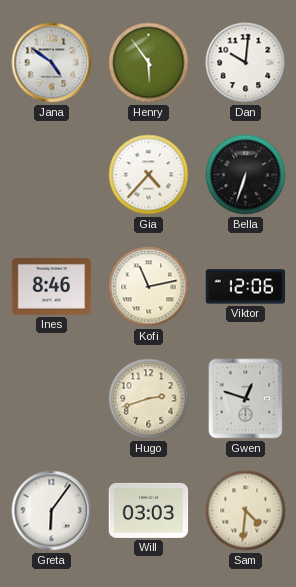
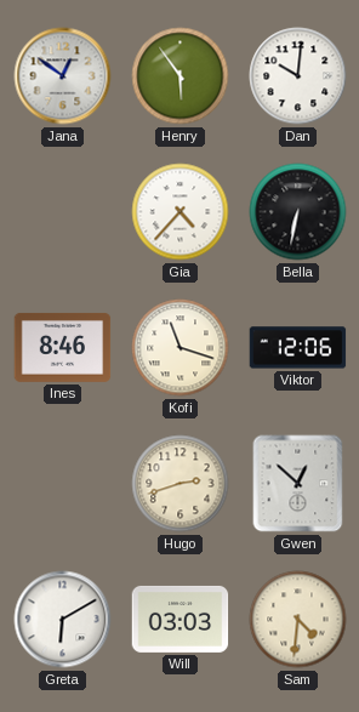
Jana: 4:51 -> 12:51 (63, 76)
Bella: 6:33 -> 6:32 (298, 212)
Kofi: 11:13 -> 11:18 (181, 348)
Gwen: 12:48 -> 12:52 (298, 484)
Greta: 6:06 -> 6:10 (63, 620)
